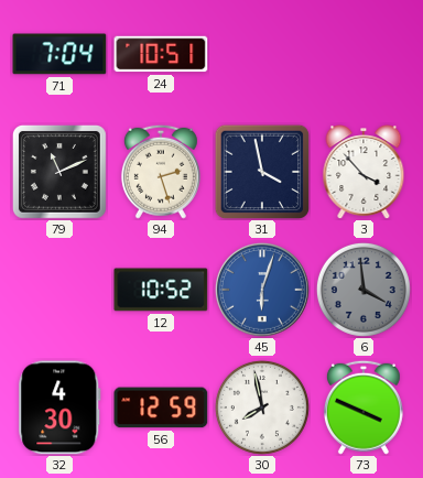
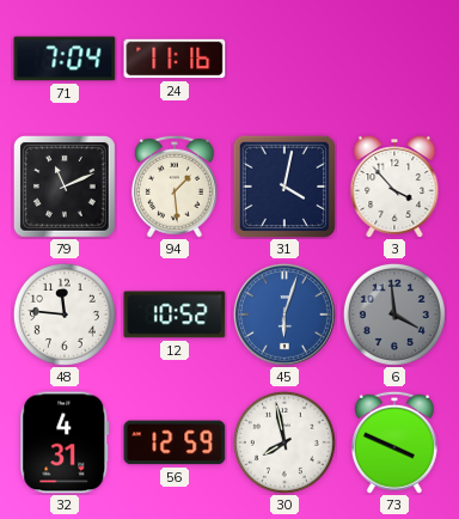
24: 10:51 -> 11:16 (175, 59)
94: 2:27 -> 1:29 (175, 187)
31: 3:58 -> 4:02 (284, 187)
48: none -> 11:46 (65, 315)
32: 4:30 -> 4:31 (65, 442)
